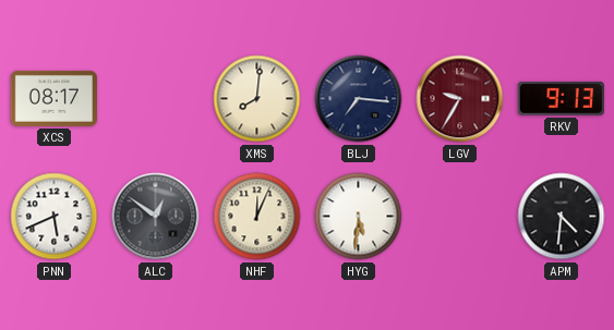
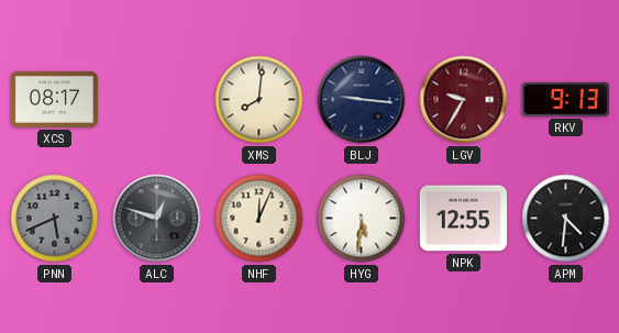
BLJ: 7:16 -> 9:16 (362, 100)
PNN dial: white -> grey (55, 219)
ALC: 12:51 -> 12:48 (157, 219)
NPK: none -> 12:55 (463, 219)
